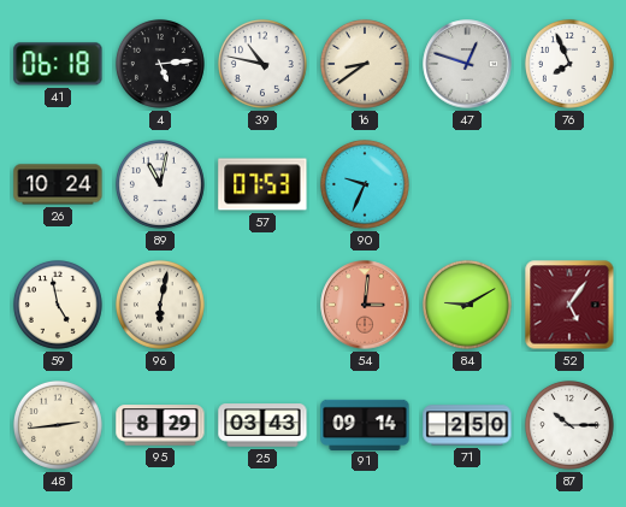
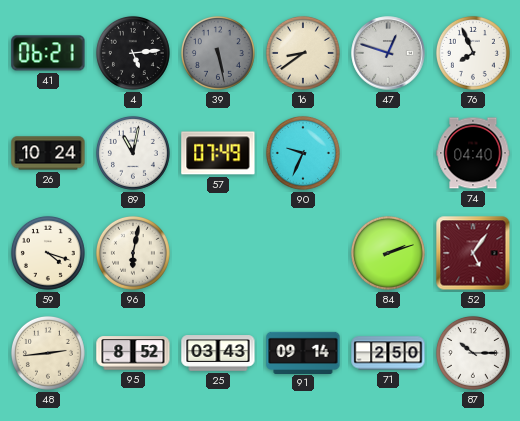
41: 06:18 -> 06:21 (48, 53)
39: 10:47 -> 5:28 (218, 53)
39 dial: white -> grey (218, 53)
57: 07:53 -> 07:49 (218, 153)
74: none -> 04:40 (473, 153)
59: 4:58 -> 4:18 (48, 253)
54: 3:01 -> none (365, 305)
84: 9:10 -> 2:12 (388, 253)
95: 8:29 -> 8:52 (133, 353)
